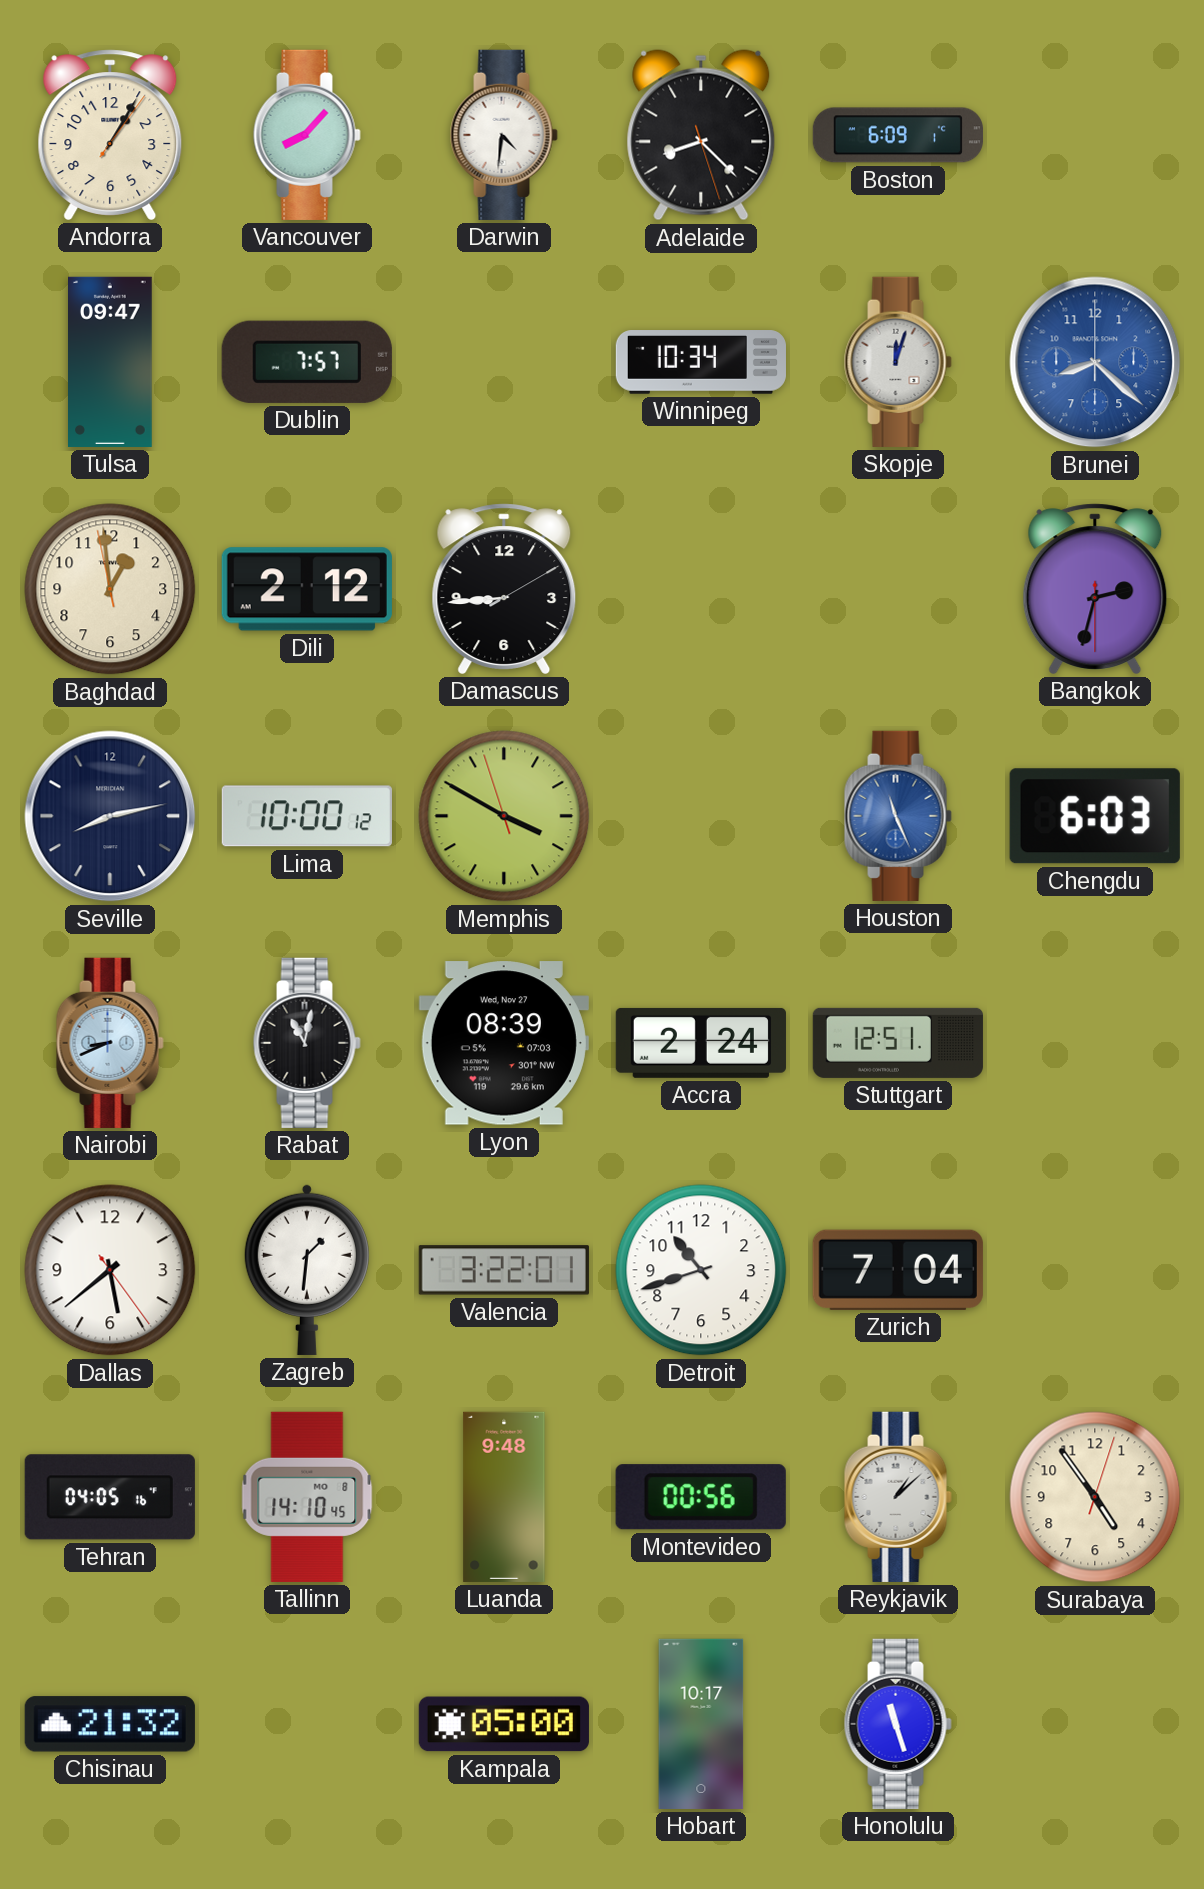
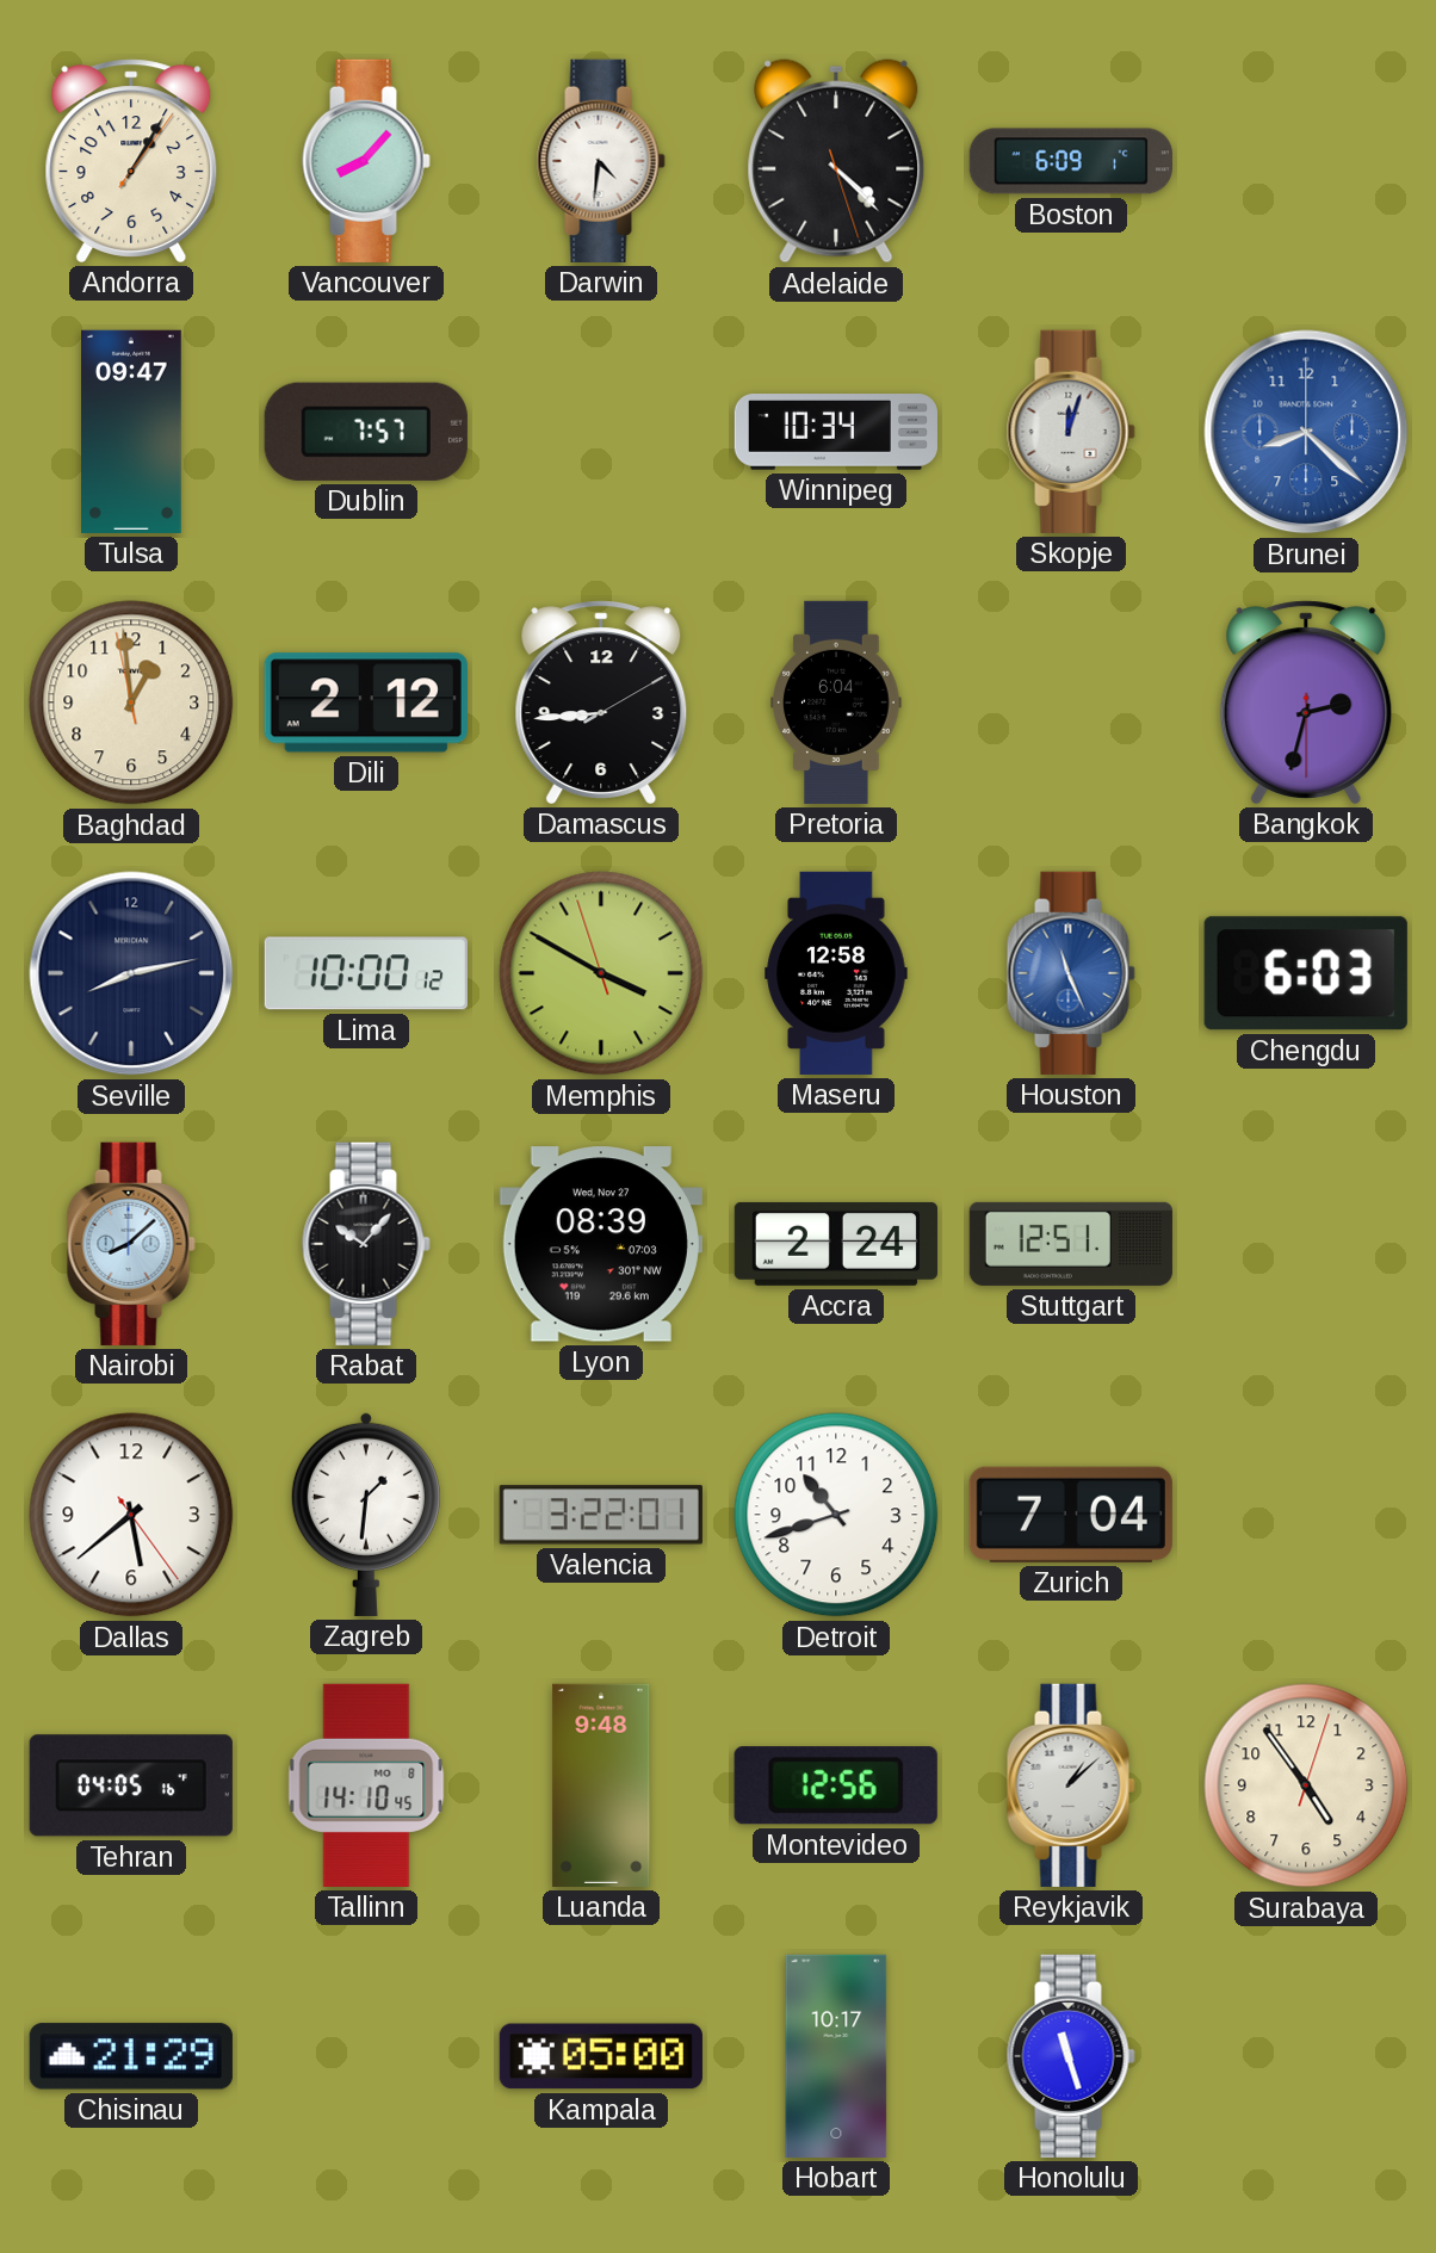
Adelaide: 8:22 -> 4:22 (836, 161)
Pretoria: none -> 6:04 (836, 702)
Maseru: none -> 12:58 (836, 973)
Nairobi: 8:41 -> 8:08 (131, 1244)
Rabat: 11:02 -> 10:07 (366, 1244)
Montevideo: 00:56 -> 12:56 (836, 1785)
Chisinau: 21:32 -> 21:29 (131, 2056)
